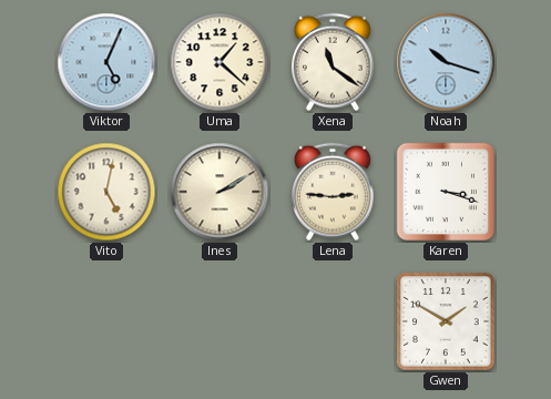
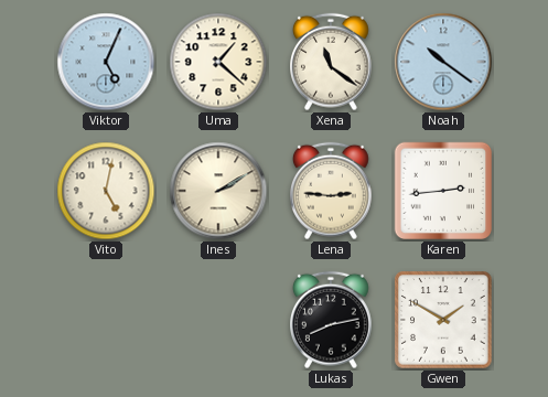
Noah: 10:18 -> 10:21 (443, 62)
Karen: 3:18 -> 2:44 (443, 191)
Lukas: none -> 8:13 (332, 320)
